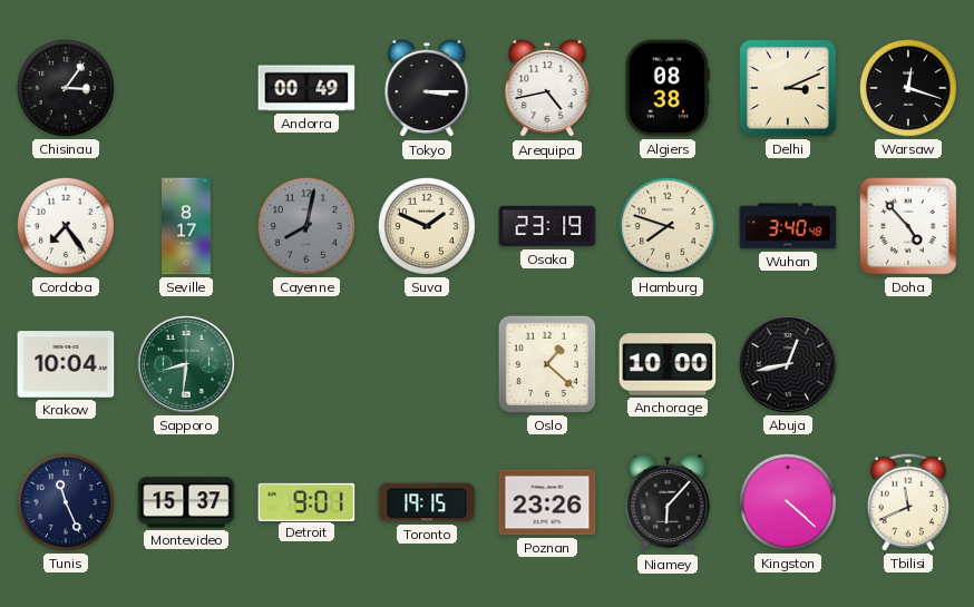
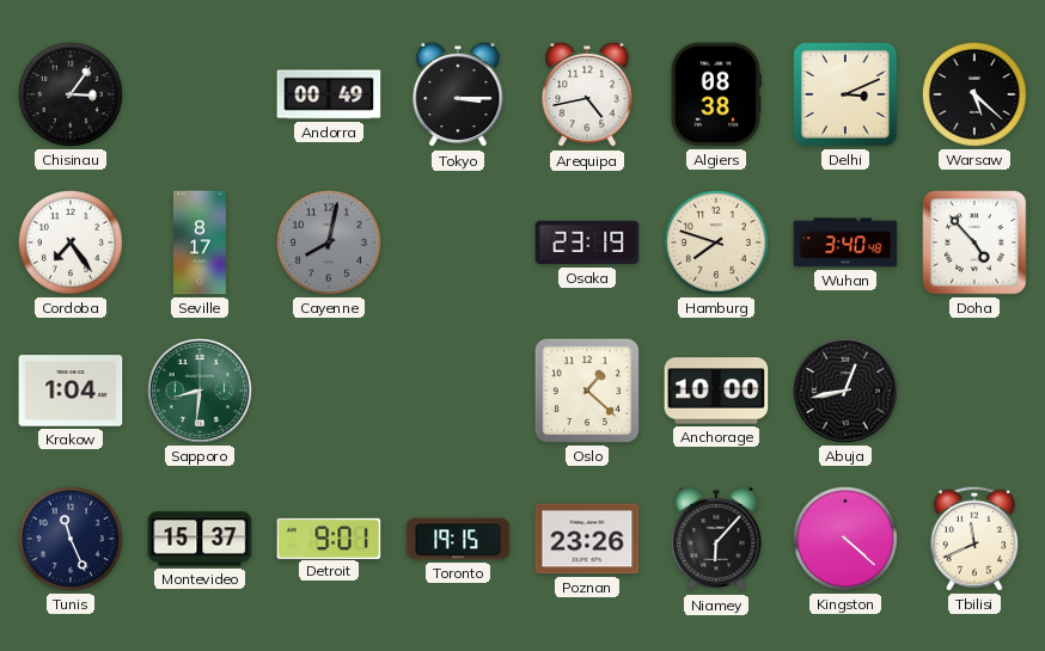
Warsaw: 12:18 -> 5:22 (974, 94)
Suva: 1:49 -> none (427, 226)
Krakow: 10:04 -> 1:04 (71, 391)
